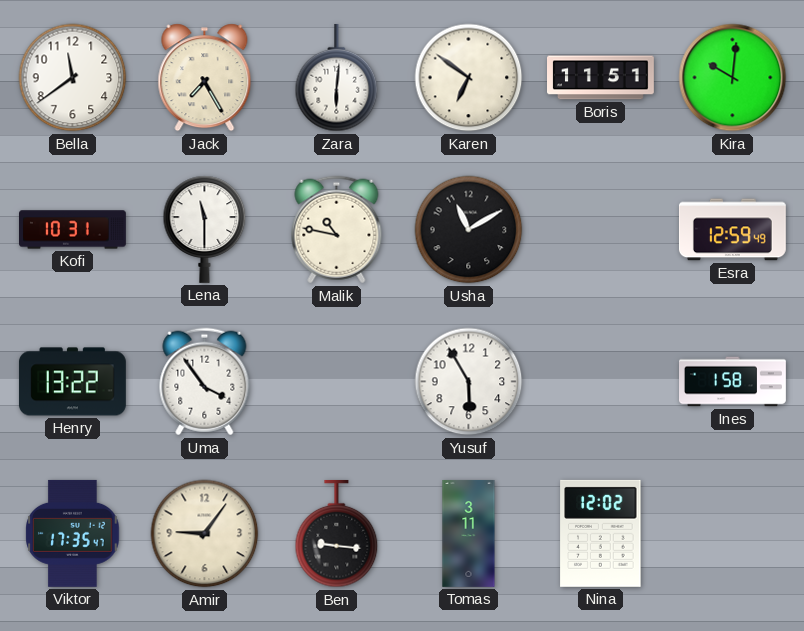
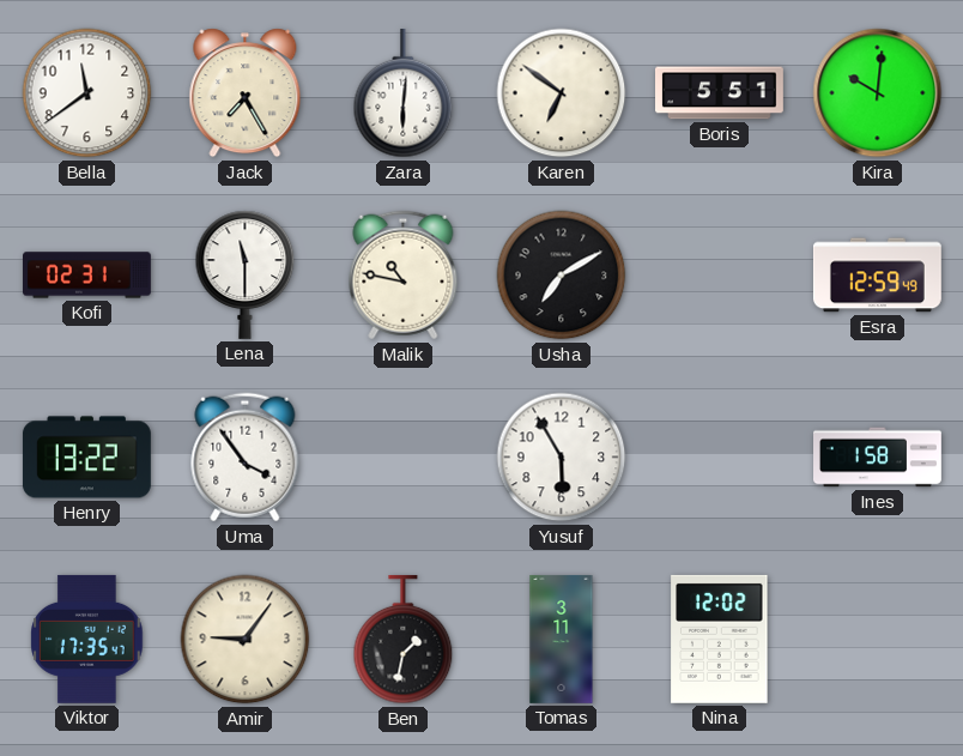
Boris: 11:51 -> 5:51 (720, 93)
Kofi: 10:31 -> 02:31 (87, 276)
Usha: 11:10 -> 7:10 (562, 276)
Ben: 9:16 -> 1:32 (404, 640)
